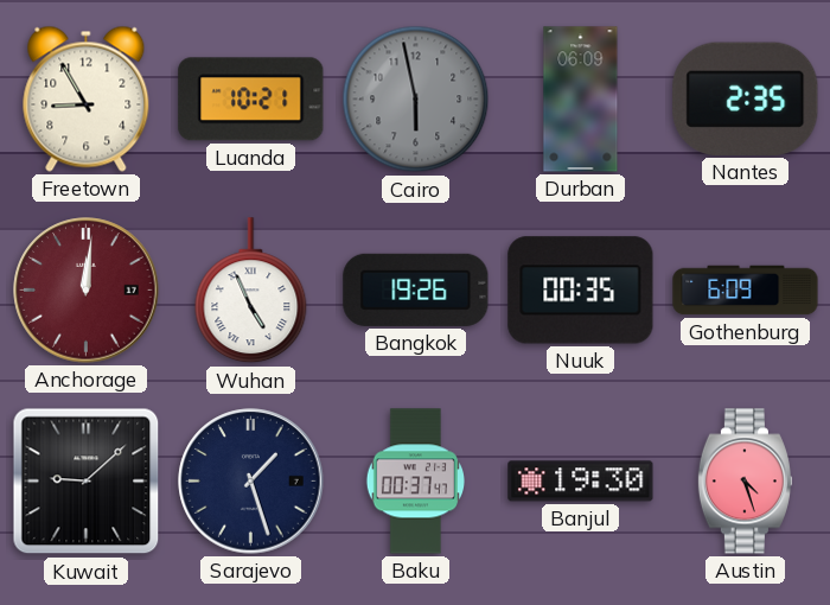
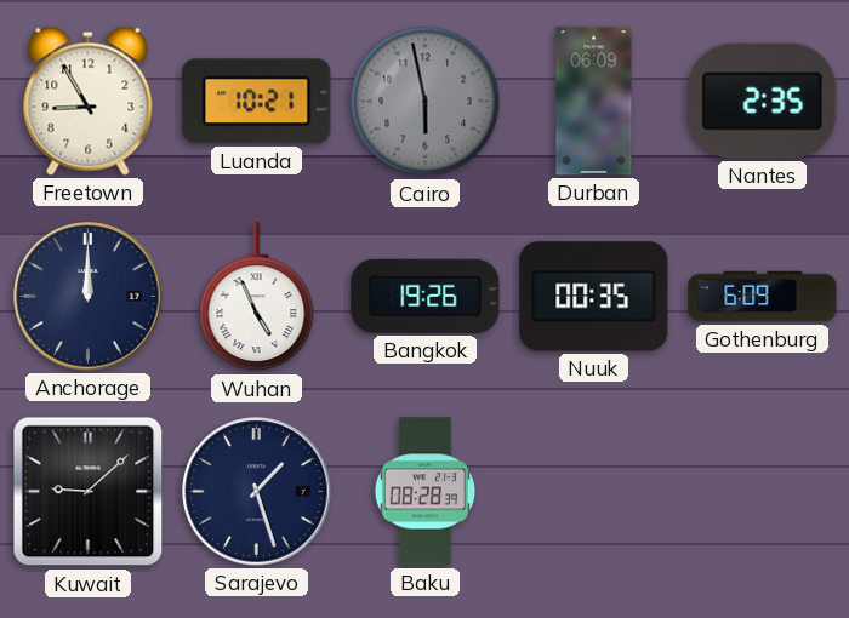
Anchorage: 12:01 -> 12:00 (89, 297)
Anchorage dial: burgundy -> navy (89, 297)
Baku: 00:37 -> 08:28 (424, 492)
Banjul: 19:30 -> none (581, 482)
Austin: 4:27 -> none (745, 482)
